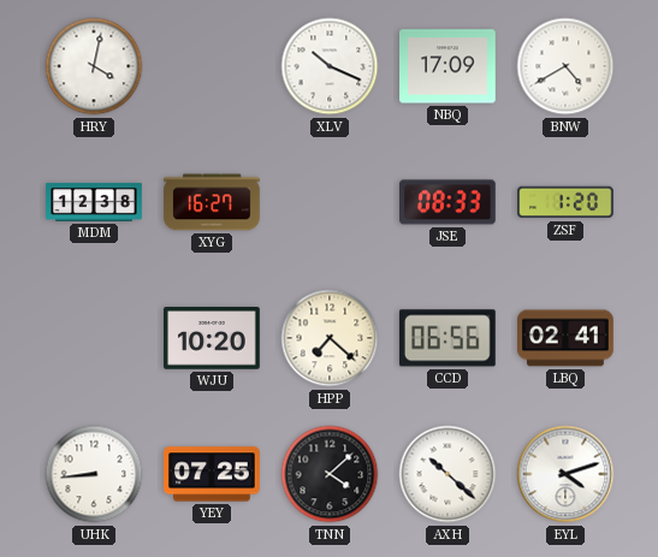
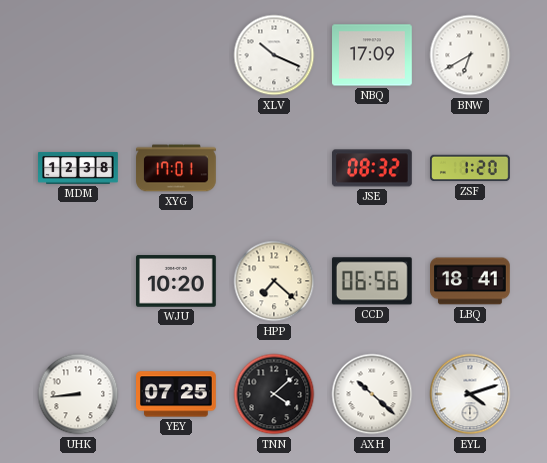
HRY: 4:02 -> none (94, 66)
BNW: 4:40 -> 6:40 (470, 55)
XYG: 16:27 -> 17:01 (176, 168)
JSE: 08:33 -> 08:32 (373, 168)
LBQ: 02:41 -> 18:41 (471, 281)
